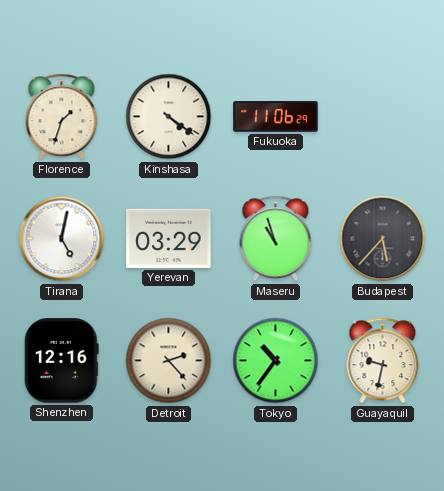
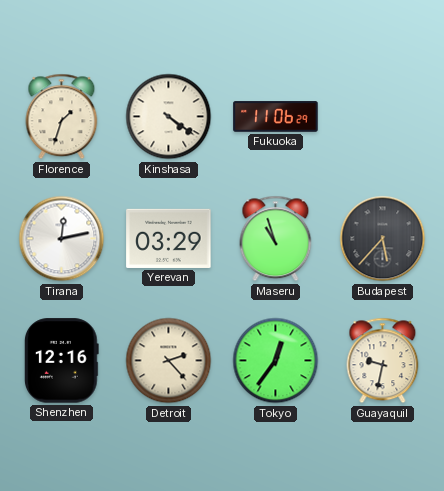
Tirana: 5:02 -> 12:13 (62, 239)
Tokyo: 10:36 -> 12:36 (276, 361)
